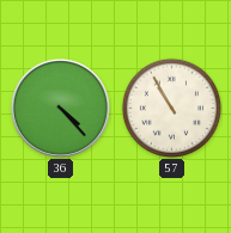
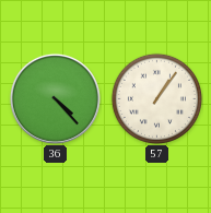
57: 10:55 -> 1:06 (156, 98)
